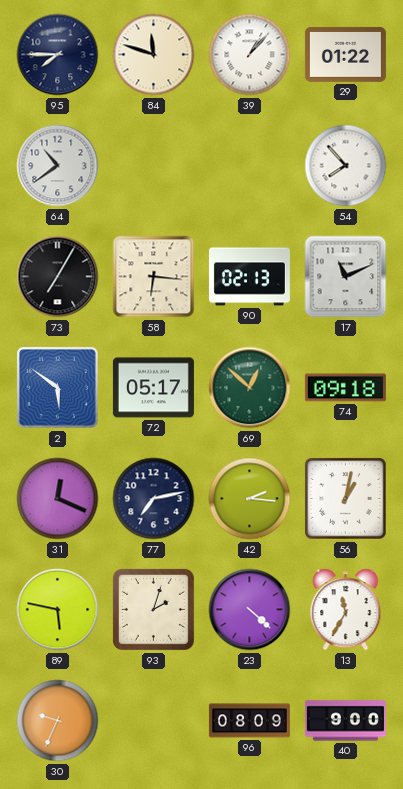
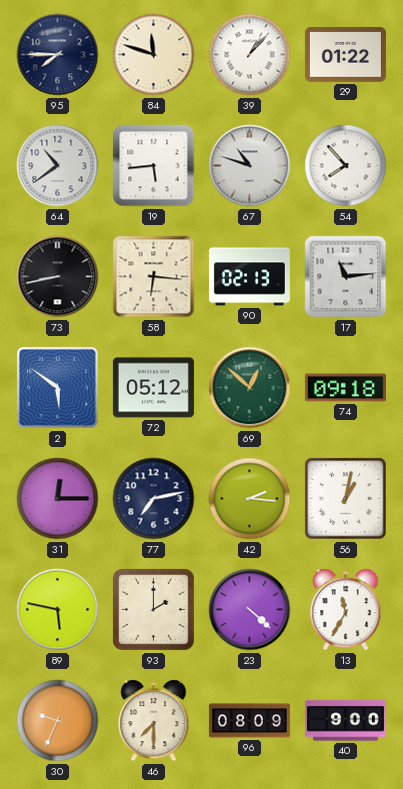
19: none -> 5:44 (154, 166)
67: none -> 10:48 (250, 166)
73: 7:05 -> 8:43 (58, 277)
17: 11:11 -> 11:14 (346, 277)
72: 05:17 -> 05:12 (153, 388)
31: 12:19 -> 12:15 (58, 499)
93: 2:03 -> 2:00 (153, 609)
46: none -> 7:30 (154, 721)
